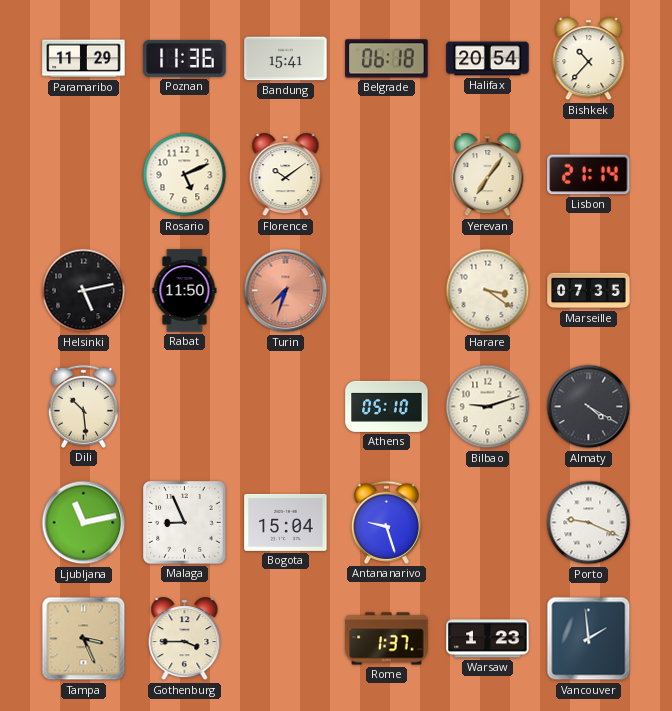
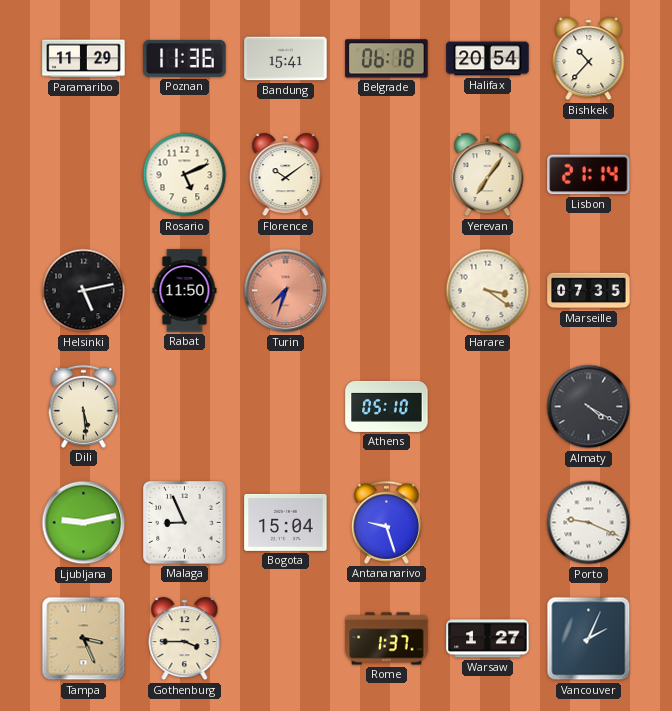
Dili: 10:29 -> 5:29 (83, 406)
Bilbao: 9:12 -> none (488, 407)
Ljubljana: 11:13 -> 9:13 (84, 523)
Warsaw: 1:23 -> 1:27 (488, 639)
Vancouver: 1:59 -> 2:04 (589, 639)
